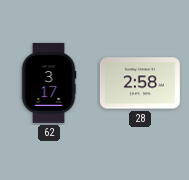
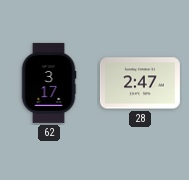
28: 2:58 -> 2:47 (140, 83)
